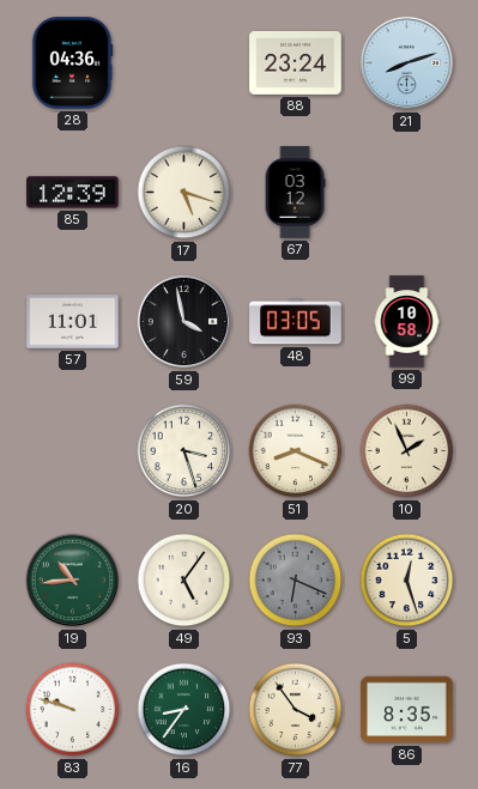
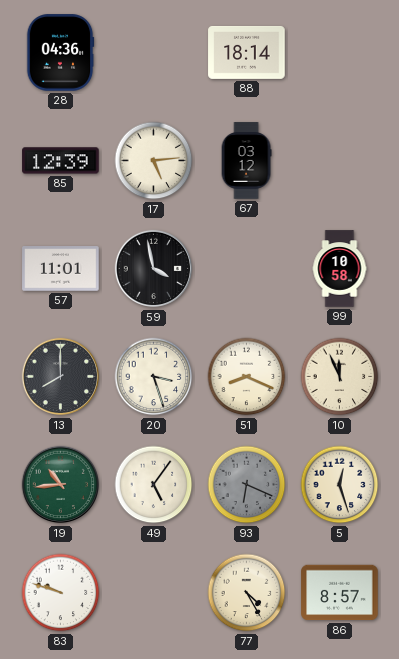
88: 23:24 -> 18:14 (247, 52)
21: 8:12 -> none (407, 63)
17: 5:18 -> 5:14 (154, 161)
48: 03:05 -> none (296, 322)
13: none -> 8:00 (61, 377)
10: 1:56 -> 11:56 (340, 377)
16: 8:36 -> none (184, 710)
77: 3:54 -> 4:25 (247, 593)
86: 8:35 -> 8:57 (340, 593)
